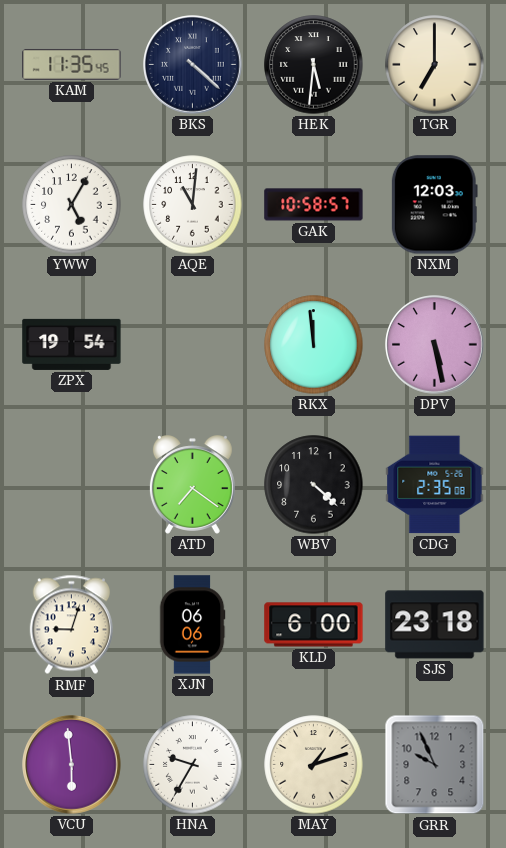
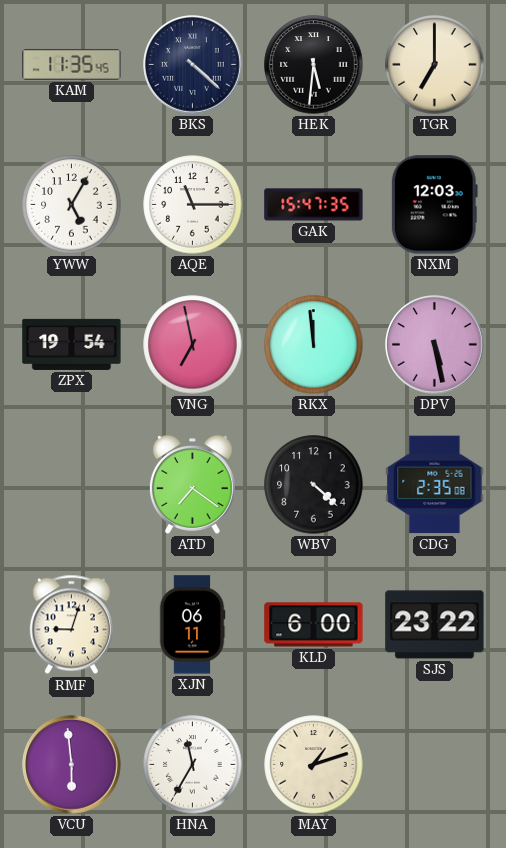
AQE: 11:01 -> 11:15 (193, 205)
GAK: 10:58 -> 15:47 (314, 205)
VNG: none -> 6:58 (193, 345)
XJN: 06:06 -> 06:11 (192, 625)
SJS: 23:18 -> 23:22 (435, 625)
HNA: 9:35 -> 11:35 (193, 765)
GRR: 9:56 -> none (435, 765)
